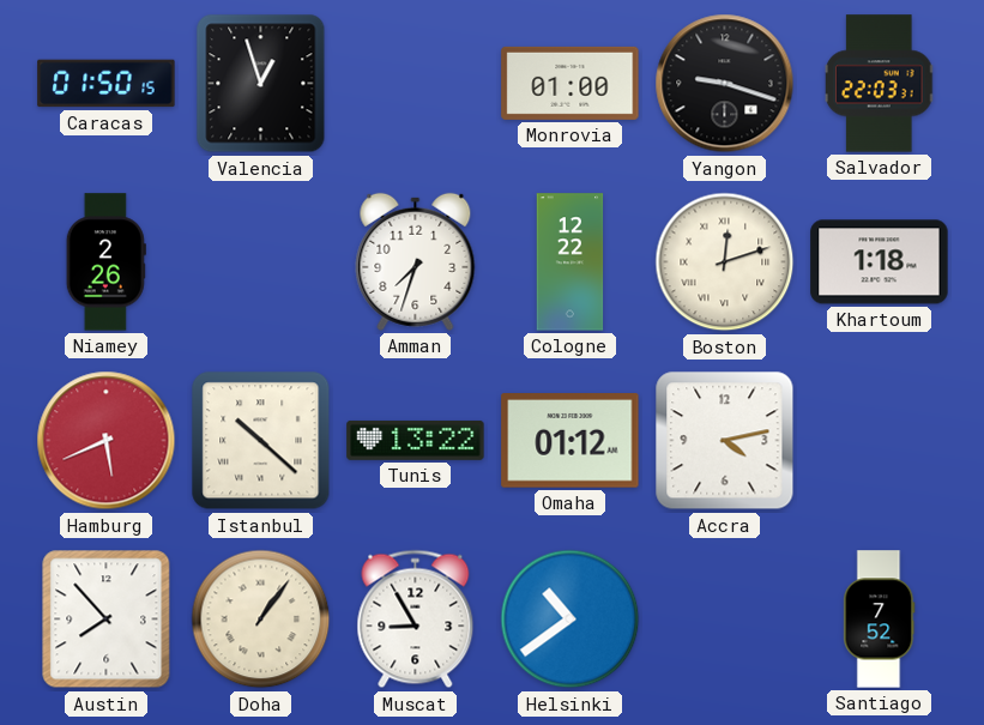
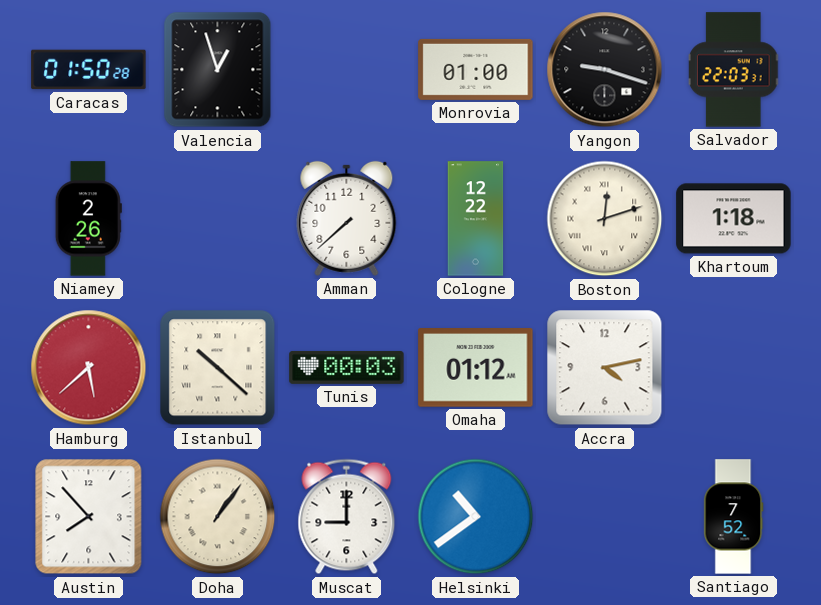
Caracas: 01:50:15 -> 01:50:28 (89, 70)
Amman: 7:33 -> 7:38 (347, 218)
Hamburg: 5:41 -> 5:38 (89, 368)
Tunis: 13:22 -> 00:03 (347, 367)
Muscat: 8:55 -> 9:00 (347, 517)
